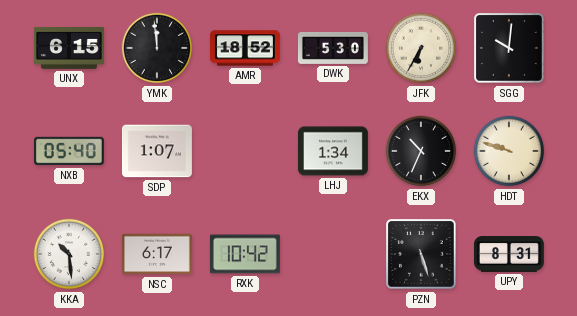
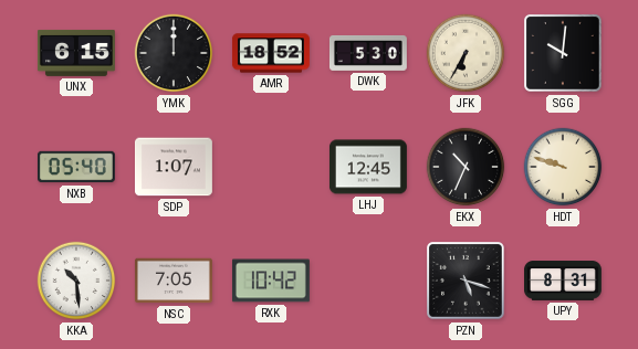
YMK: 11:59 -> 12:00 (174, 53)
LHJ: 1:34 -> 12:45 (368, 167)
NSC: 6:17 -> 7:05 (174, 281)
PZN: 5:27 -> 5:18 (466, 281)
